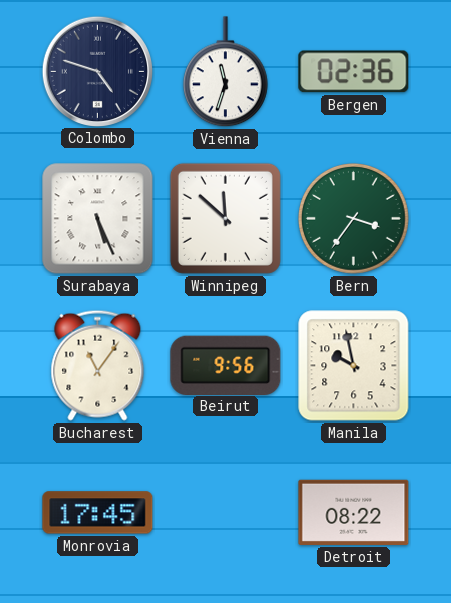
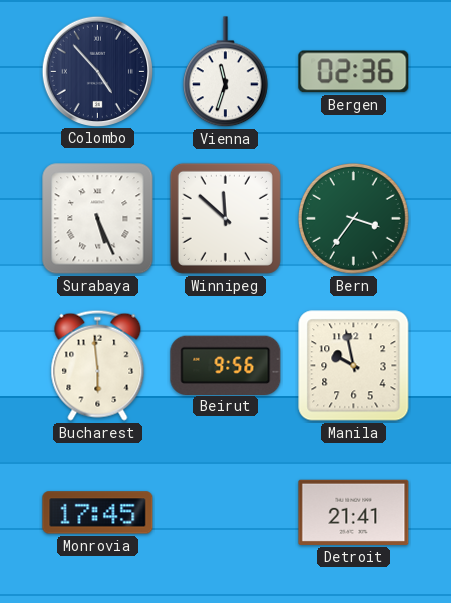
Colombo: 4:48 -> 4:53 (97, 71)
Bucharest: 11:06 -> 5:59 (98, 365)
Detroit: 08:22 -> 21:41 (354, 512)
